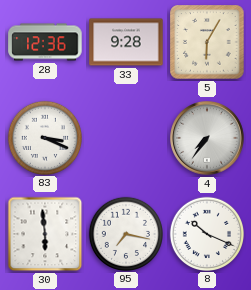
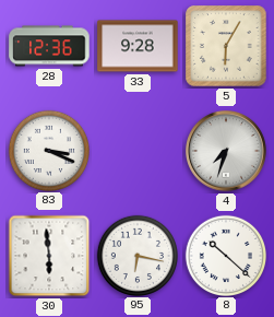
4: 7:36 -> 7:33 (227, 152)
95: 7:17 -> 6:17 (136, 255)
8: 10:19 -> 10:22 (225, 255)
